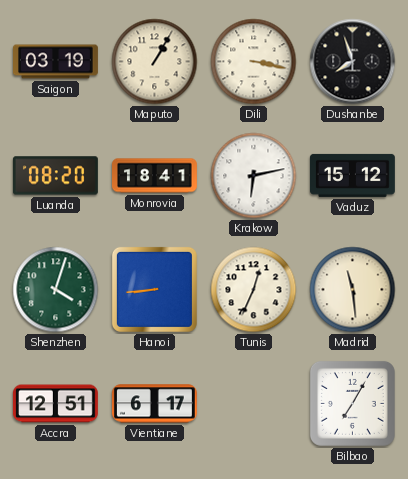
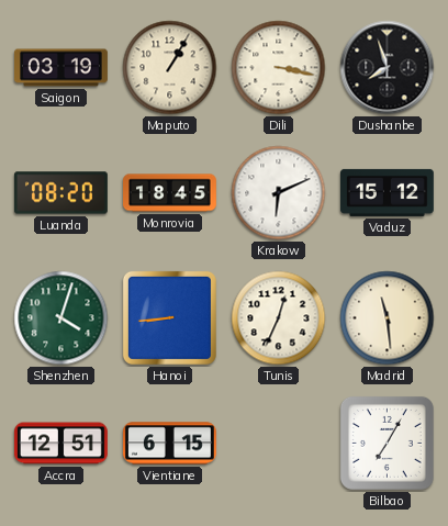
Monrovia: 18:41 -> 18:45 (170, 193)
Krakow: 6:13 -> 6:11 (279, 193)
Vientiane: 6:17 -> 6:15 (169, 444)
